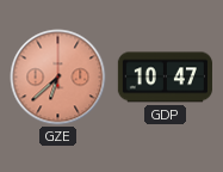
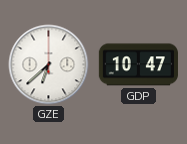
GZE dial: salmon -> white (49, 65)
